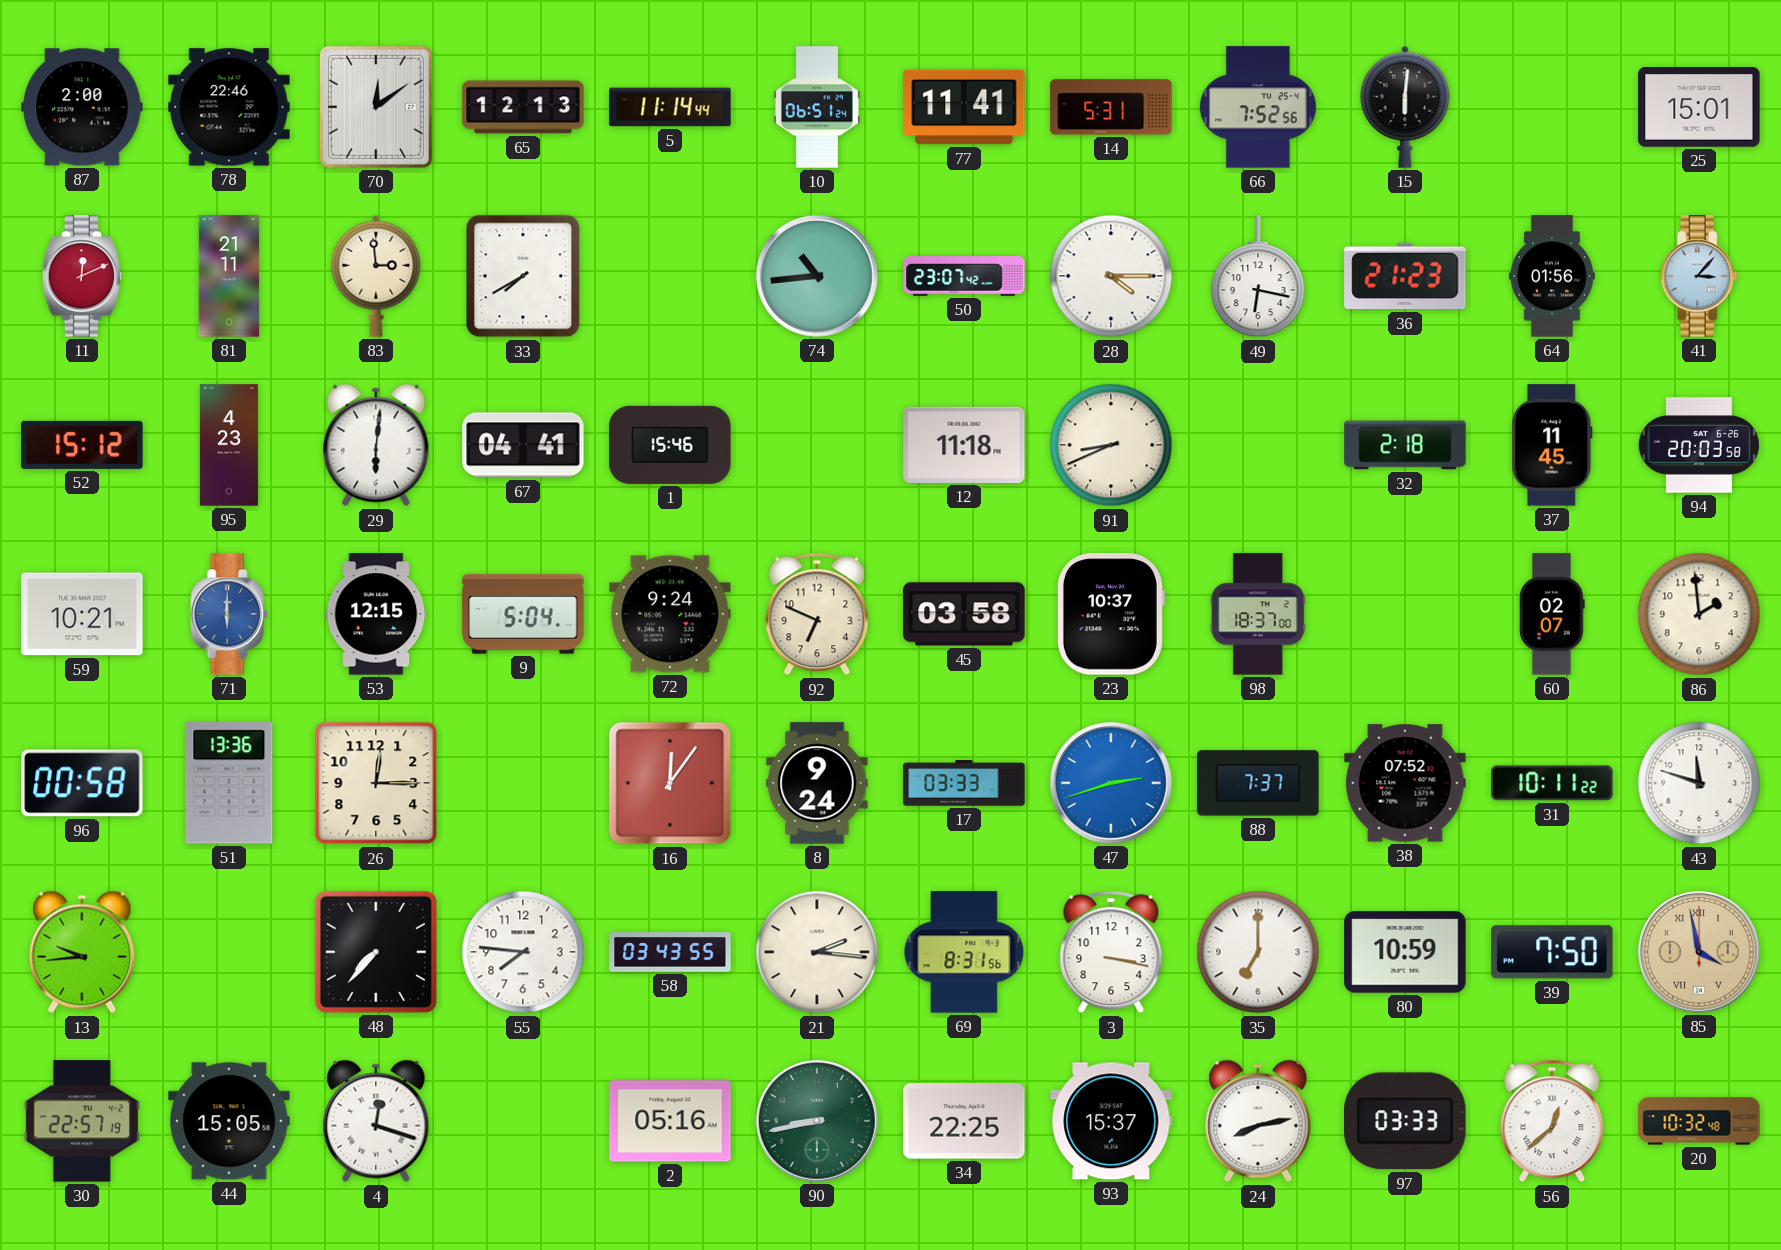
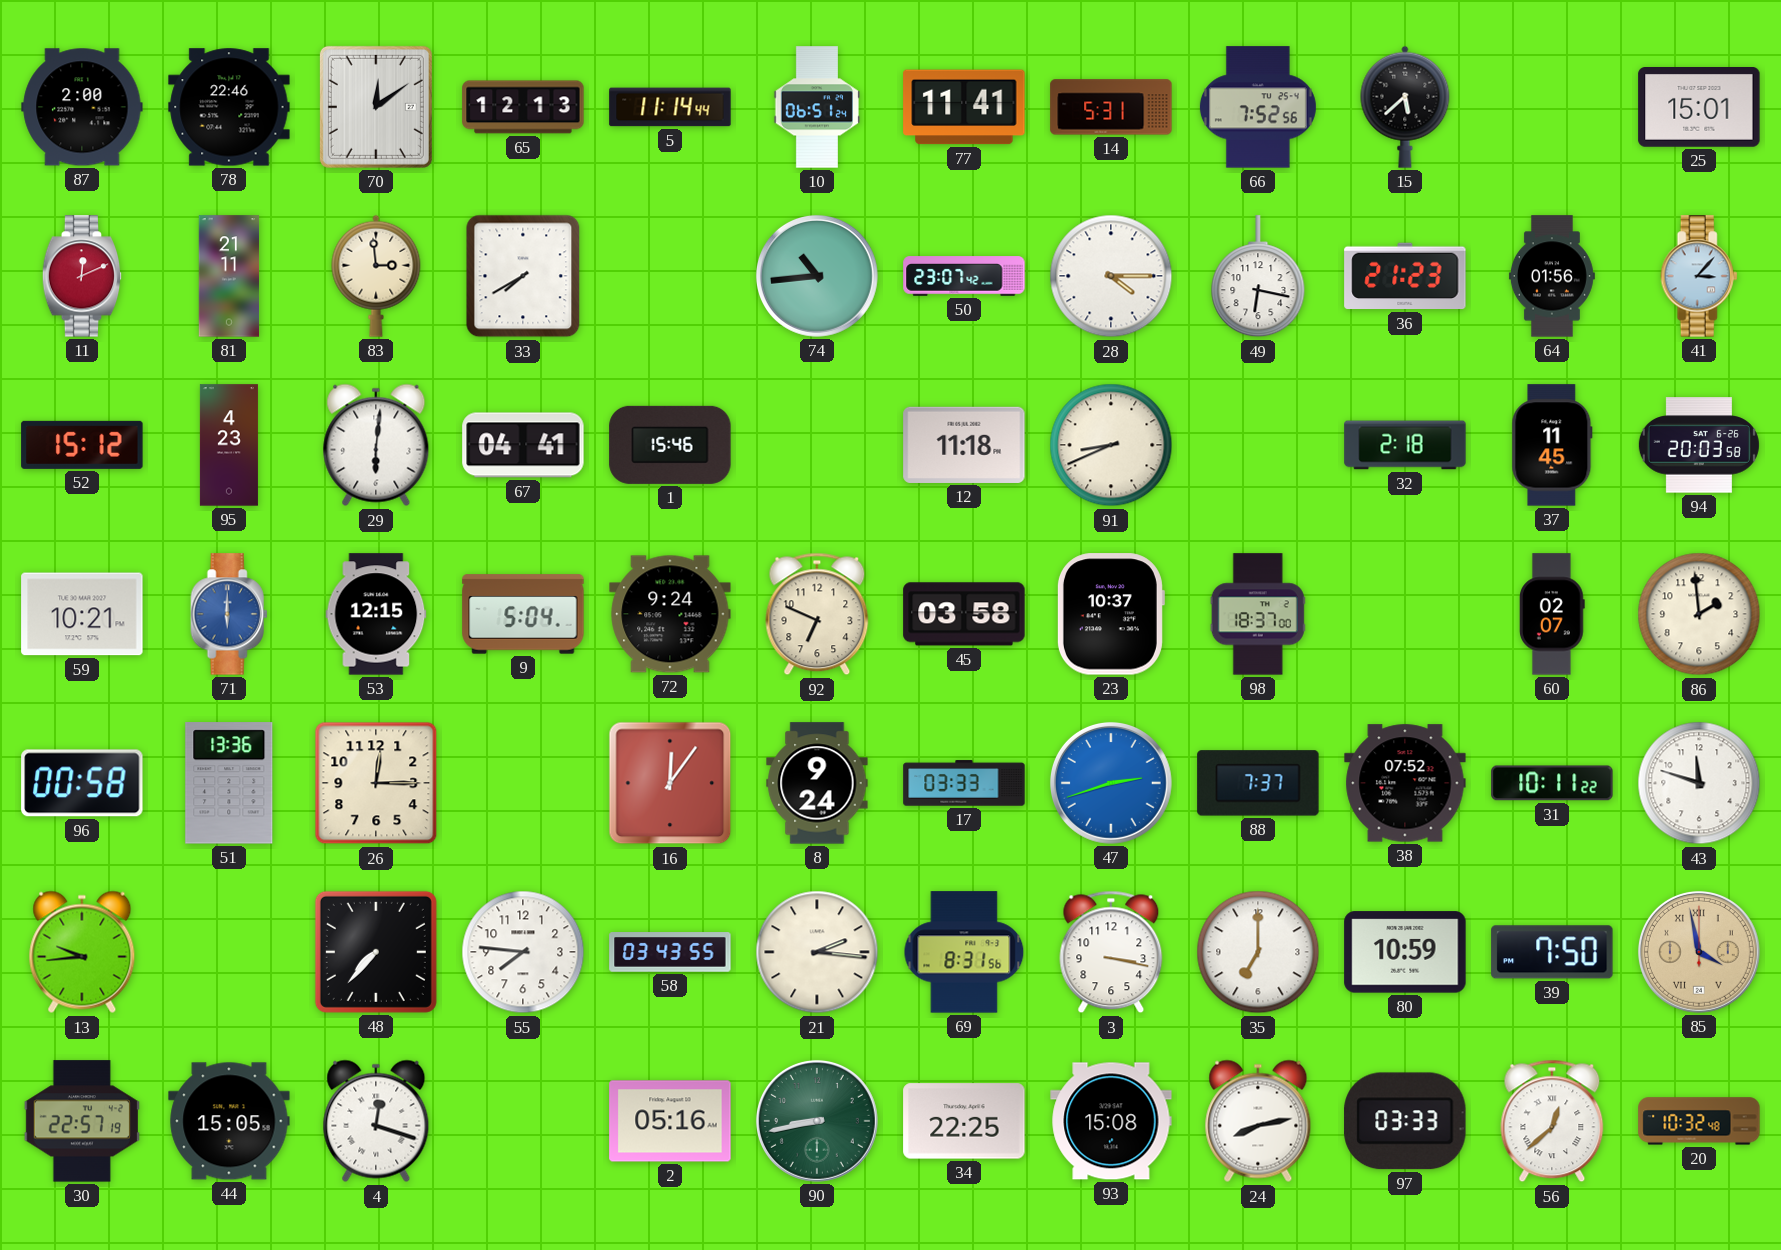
15: 6:01 -> 5:38 (1405, 107)
93: 15:37 -> 15:08 (1111, 1121)
